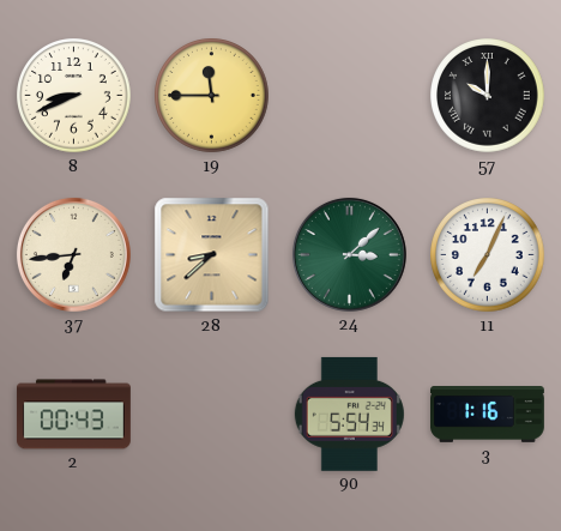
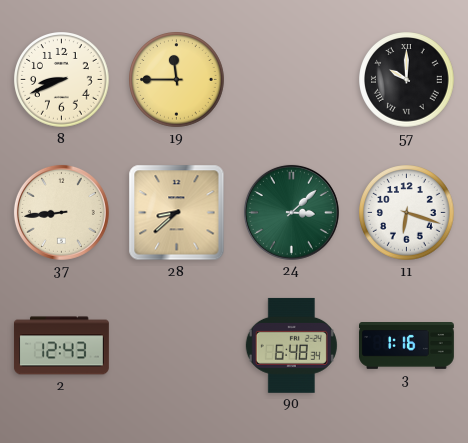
37: 6:44 -> 8:44 (61, 212)
11: 7:04 -> 6:18 (407, 213)
2: 00:43 -> 12:43 (61, 346)
90: 5:54 -> 6:48 (291, 345)
